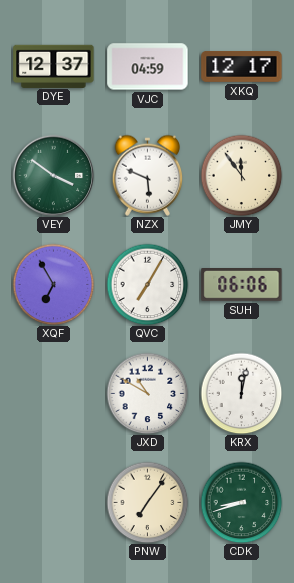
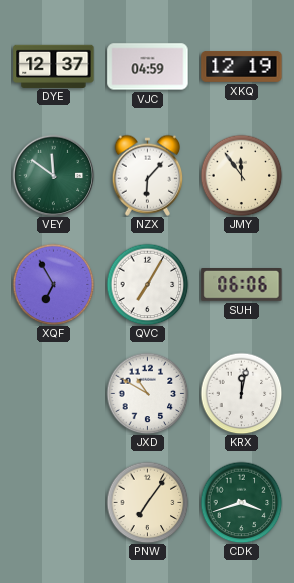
XKQ: 12:17 -> 12:19 (242, 67)
VEY: 3:51 -> 11:51 (53, 175)
NZX: 5:49 -> 6:07 (148, 175)
CDK: 8:42 -> 3:42 (241, 502)
